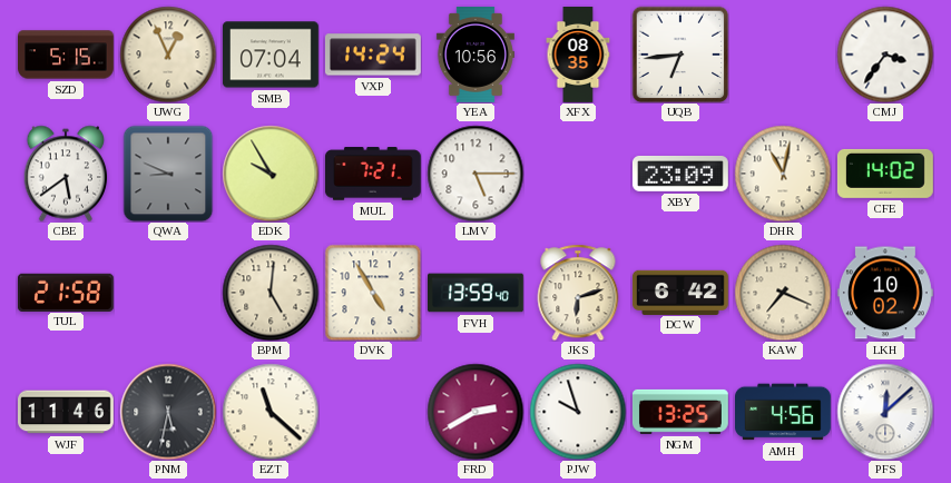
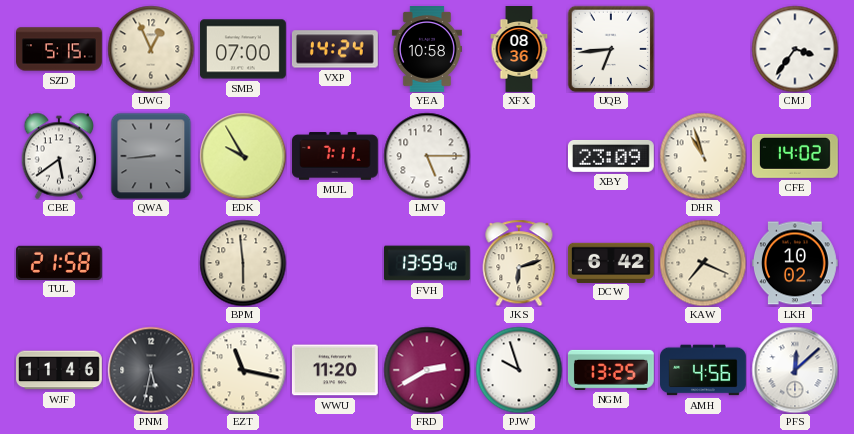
SMB: 07:04 -> 07:00 (243, 49)
YEA: 10:56 -> 10:58 (427, 50)
XFX: 08:35 -> 08:36 (519, 50)
QWA: 8:49 -> 8:44 (151, 156)
MUL: 7:21 -> 7:11 (335, 156)
DHR: 11:02 -> 10:57 (703, 156)
BPM: 5:01 -> 5:59 (243, 263)
DVK: 4:55 -> none (373, 293)
EZT: 11:22 -> 11:17 (243, 370)
WWU: none -> 11:20 (335, 370)
